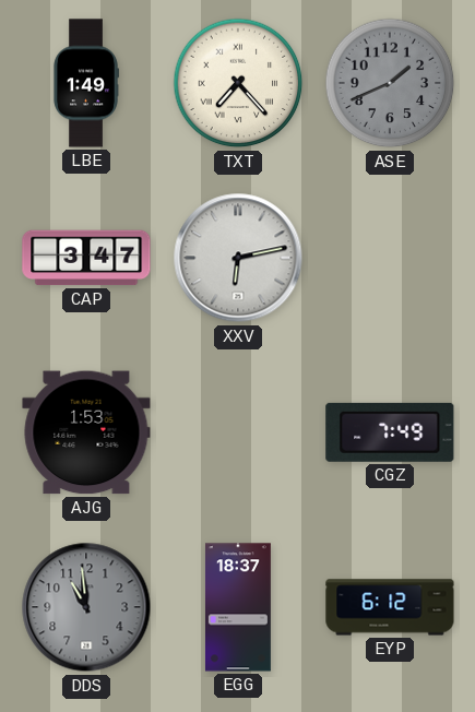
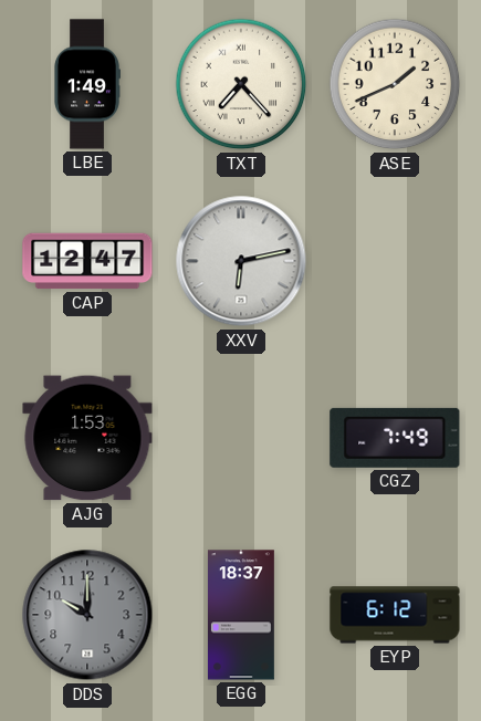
ASE dial: grey -> cream (395, 84)
CAP: 3:47 -> 12:47 (87, 261)
DDS: 10:59 -> 10:00 (87, 615)
